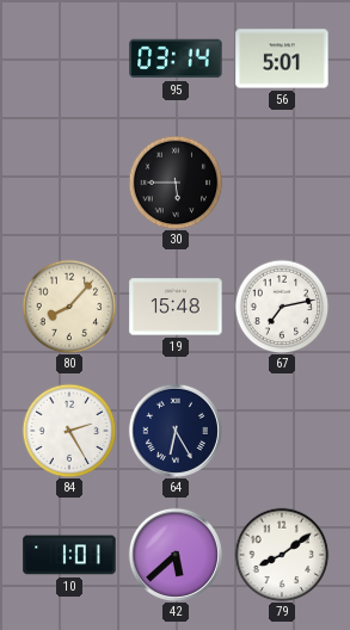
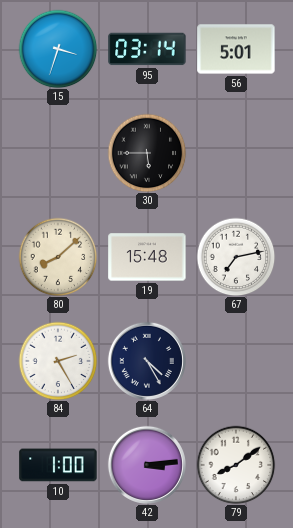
15: none -> 3:33 (58, 49)
80: 8:07 -> 8:08 (58, 257)
64: 6:25 -> 4:25 (147, 361)
10: 1:01 -> 1:00 (58, 465)
42: 5:38 -> 3:14 (147, 465)
